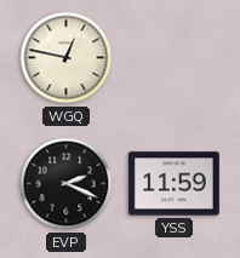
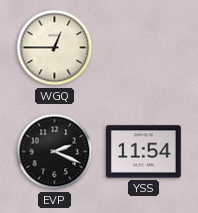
WGQ: 12:47 -> 12:45 (55, 48)
YSS: 11:59 -> 11:54 (143, 152)
